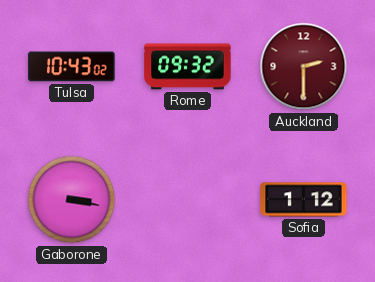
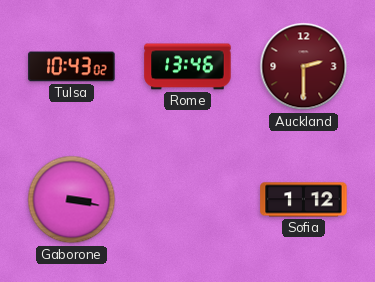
Rome: 09:32 -> 13:46 (188, 67)
